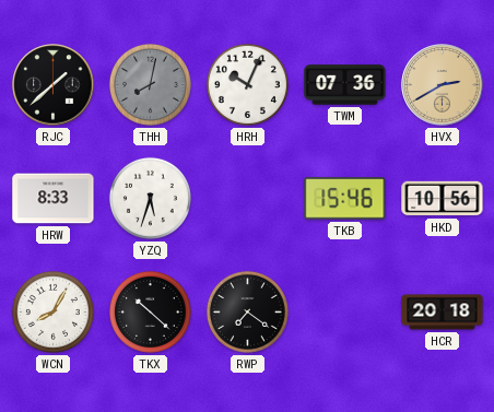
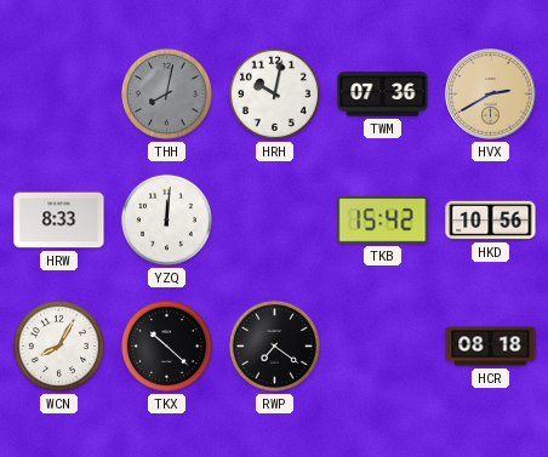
RJC: 1:38 -> none (54, 85)
HRH: 10:04 -> 10:02 (274, 93)
YZQ: 5:33 -> 12:01 (166, 219)
TKB: 15:46 -> 15:42 (383, 221)
HCR: 20:18 -> 08:18 (491, 347)
